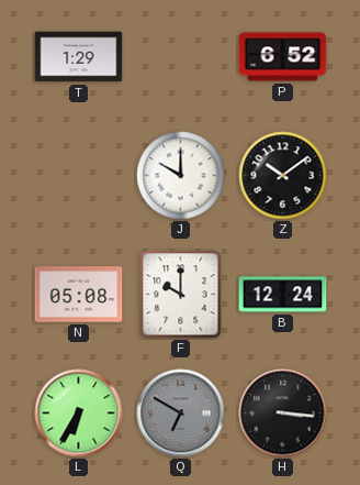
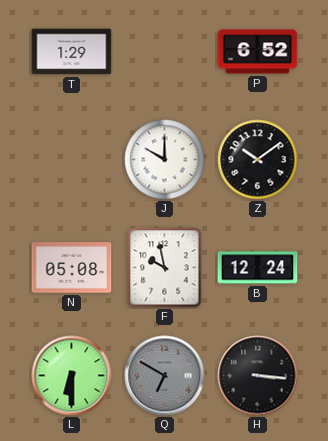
F: 10:00 -> 9:58 (165, 268)
L: 6:35 -> 6:30 (72, 376)
